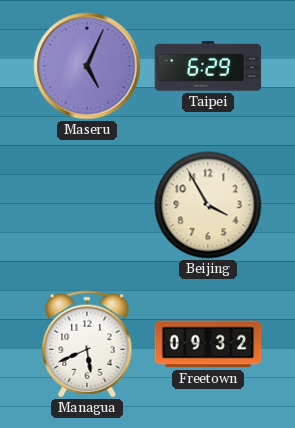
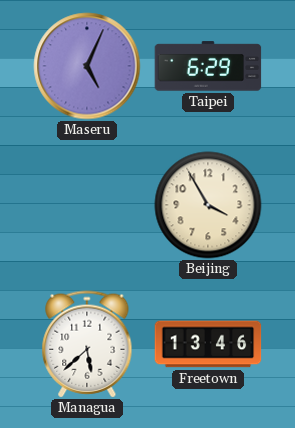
Managua: 5:41 -> 5:38 (87, 344)
Freetown: 09:32 -> 13:46 (208, 344)
